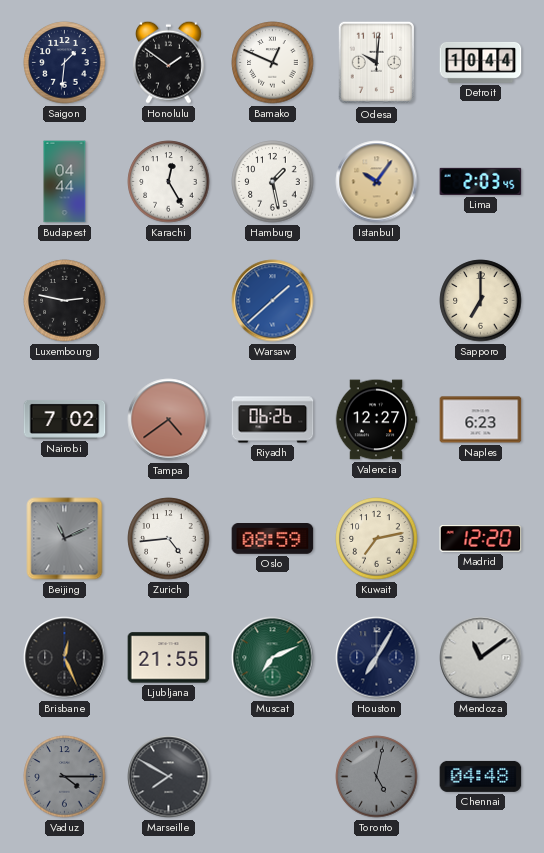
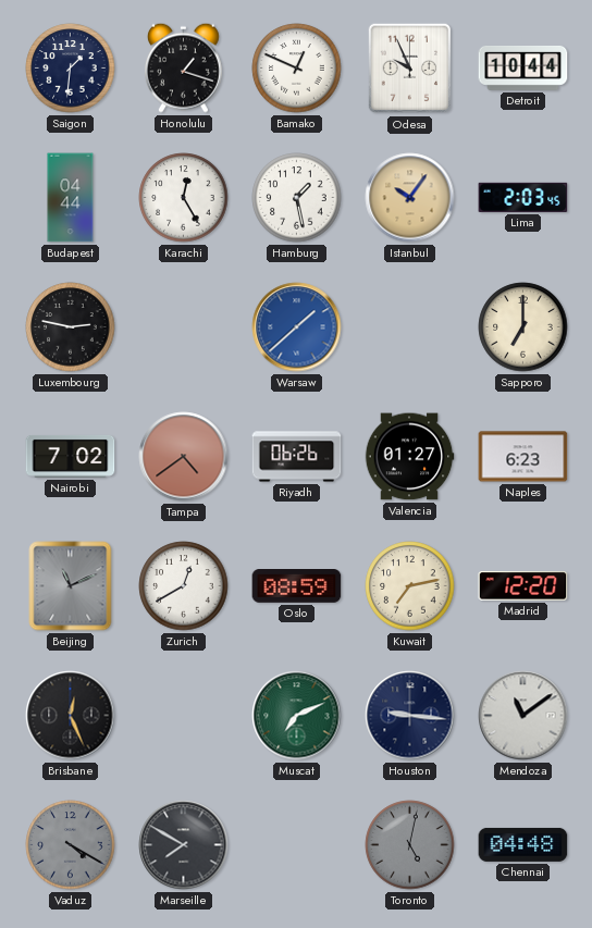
Honolulu: 1:51 -> 1:18 (183, 67)
Odesa: 10:01 -> 9:56 (410, 69)
Valencia: 12:27 -> 01:27 (409, 457)
Zurich: 4:44 -> 12:40 (184, 586)
Ljubljana: 21:55 -> none (169, 658)
Houston: 7:05 -> 9:16 (410, 716)
Vaduz: 4:15 -> 4:20 (71, 845)
